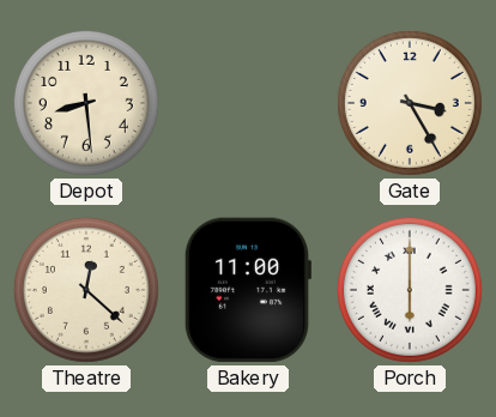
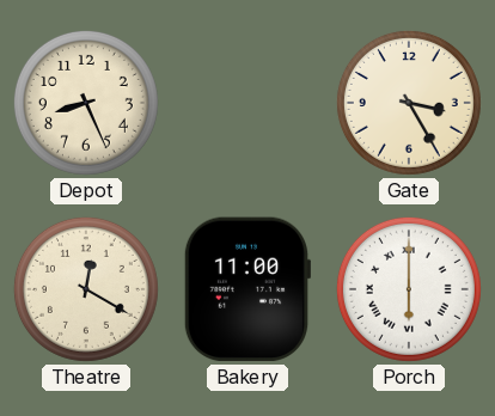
Depot: 8:29 -> 8:26 (86, 103)
Theatre: 12:22 -> 12:20 (86, 289)
